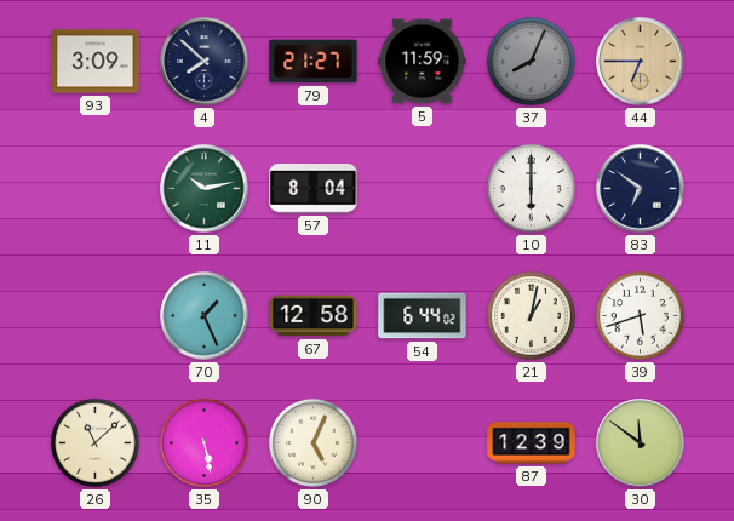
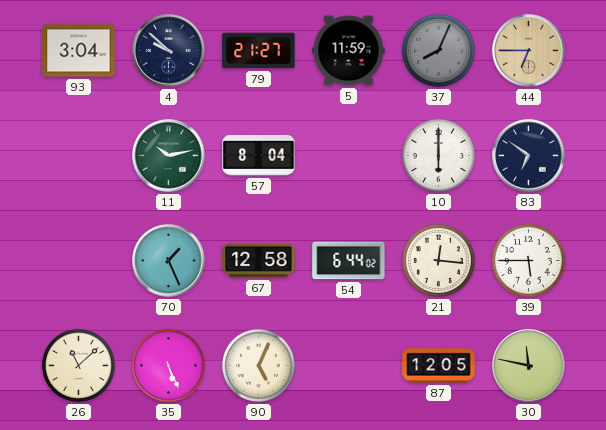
93: 3:09 -> 3:04 (79, 51)
4: 7:52 -> 9:52 (169, 51)
21: 1:02 -> 12:16 (438, 260)
39: 5:42 -> 5:45 (528, 260)
35: 5:28 -> 5:26 (168, 365)
87: 12:39 -> 12:05 (439, 366)
30: 11:51 -> 11:47 (529, 366)
